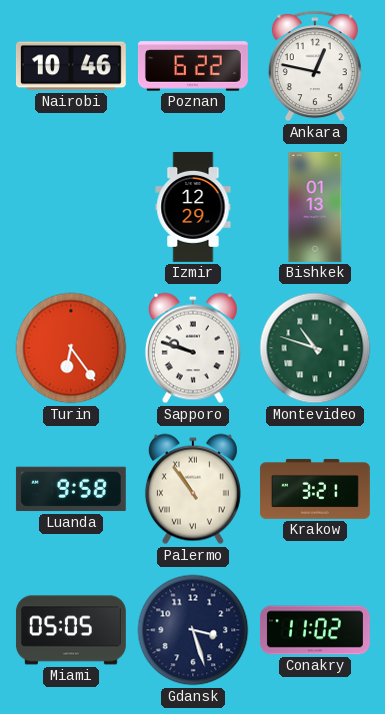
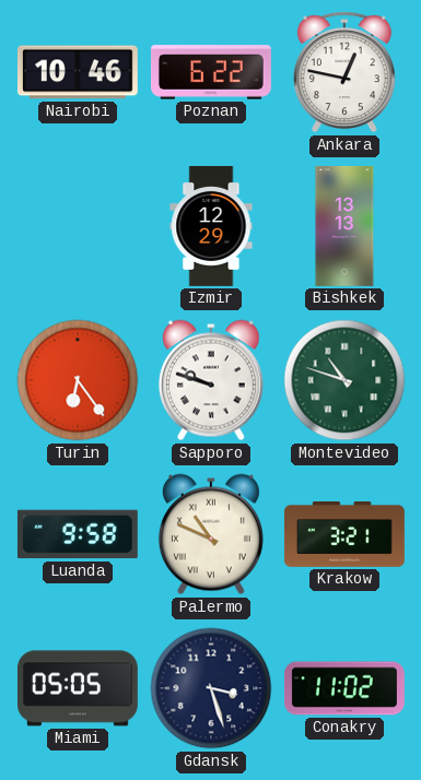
Bishkek: 01:13 -> 13:13 (344, 226)
Palermo: 10:54 -> 10:49 (211, 534)
